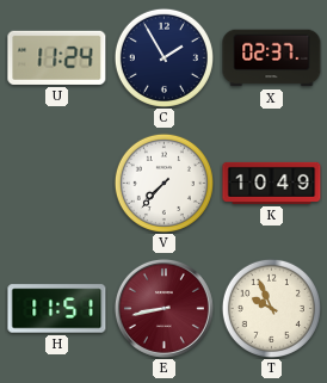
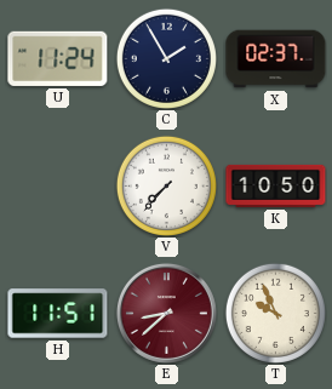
K: 10:49 -> 10:50 (276, 185)
E: 8:43 -> 8:38 (166, 313)
